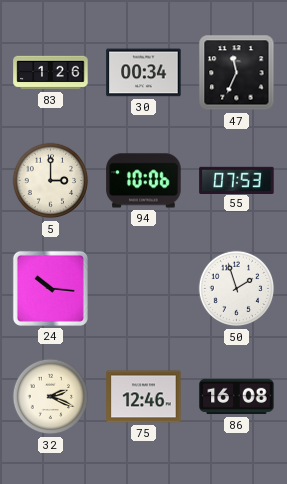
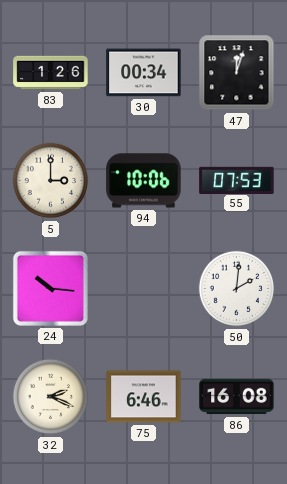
47: 11:34 -> 12:03 (237, 73)
50: 1:57 -> 2:01 (237, 289)
75: 12:46 -> 6:46 (144, 397)
